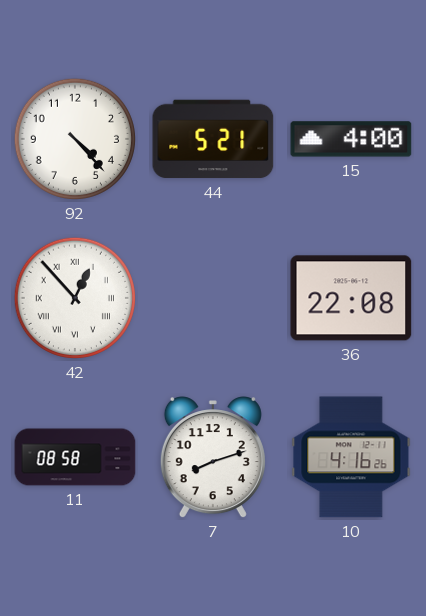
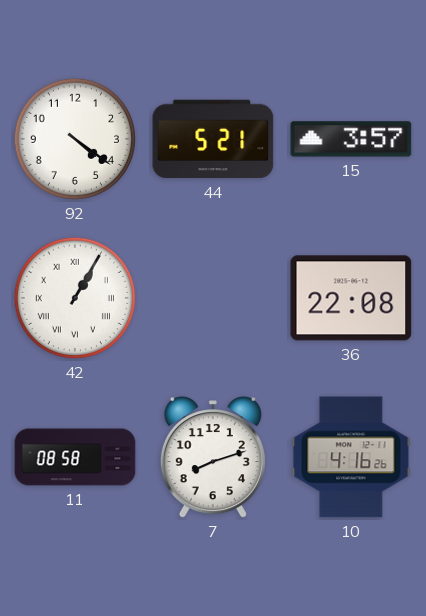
92: 4:23 -> 4:21 (75, 139)
15: 4:00 -> 3:57 (351, 139)
42: 12:53 -> 1:05 (75, 298)
